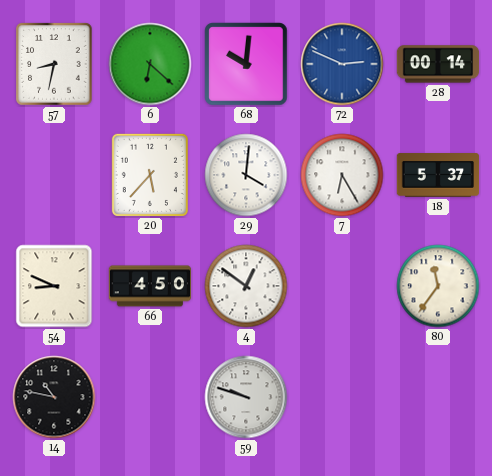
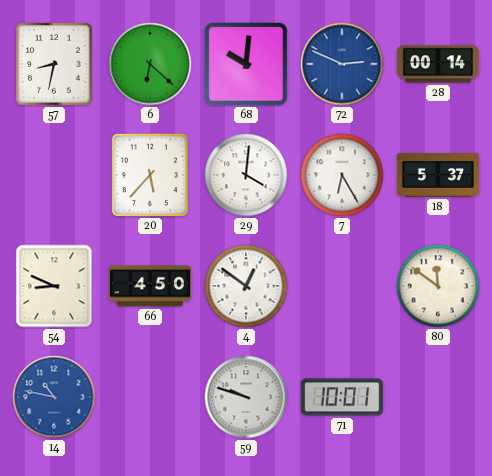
80: 11:36 -> 11:51 (438, 286)
14 dial: black -> blue (54, 397)
71: none -> 10:01 (341, 397)
